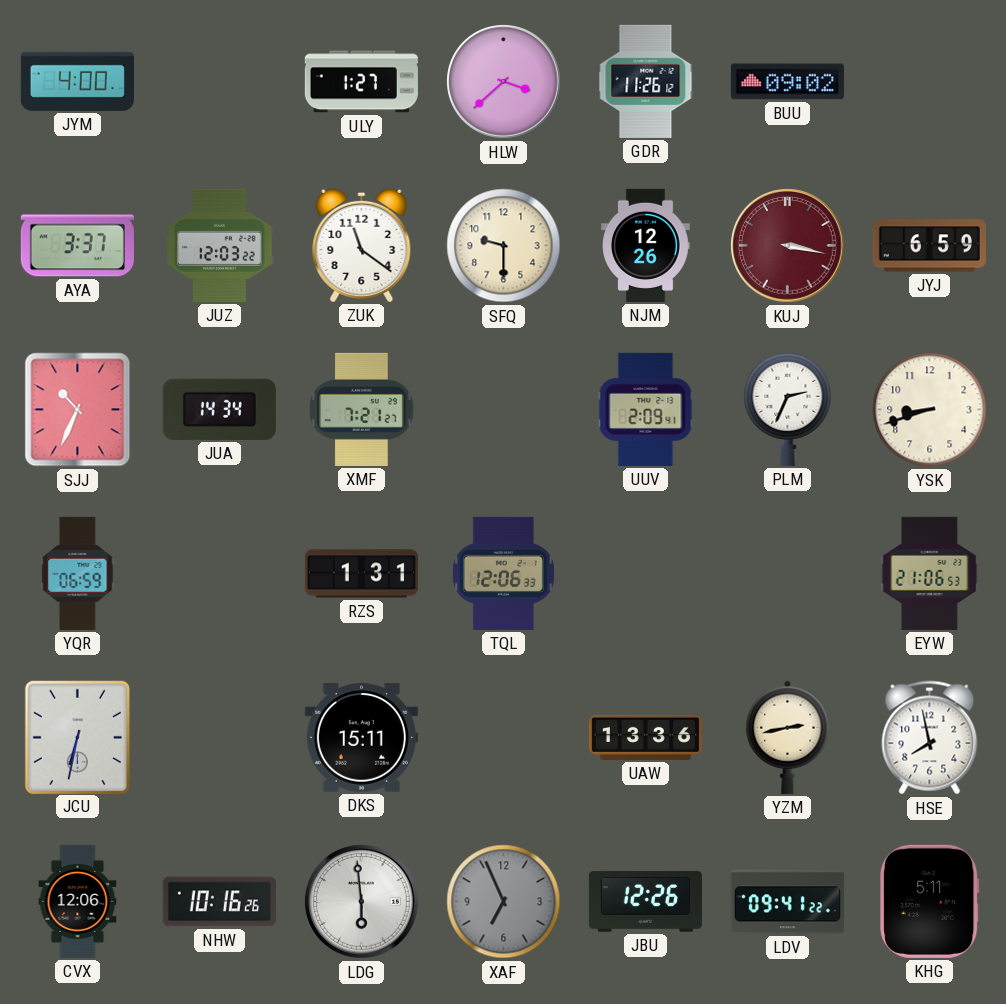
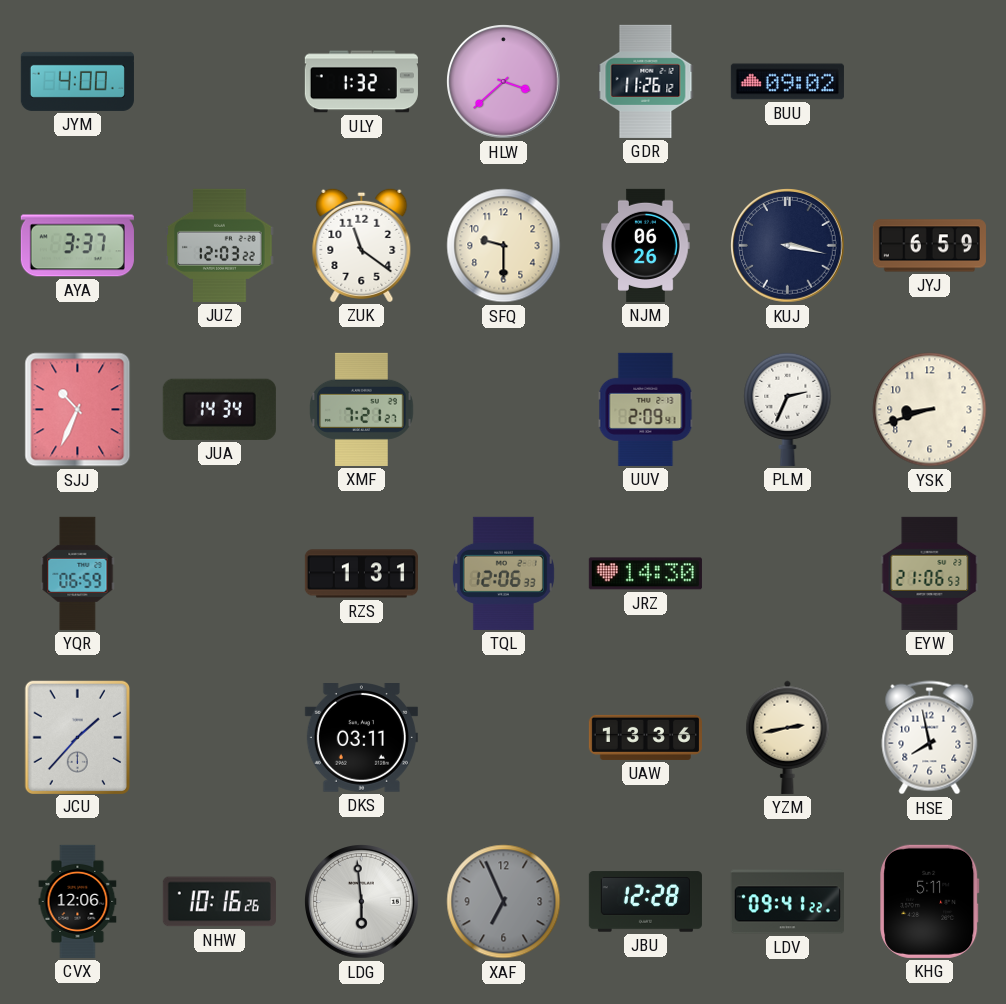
ULY: 1:27 -> 1:32 (361, 82)
NJM: 12:26 -> 06:26 (646, 245)
KUJ dial: burgundy -> navy (788, 246)
JRZ: none -> 14:30 (645, 574)
JCU: 6:32 -> 1:37 (77, 737)
DKS: 15:11 -> 03:11 (361, 738)
JBU: 12:26 -> 12:28 (645, 902)
